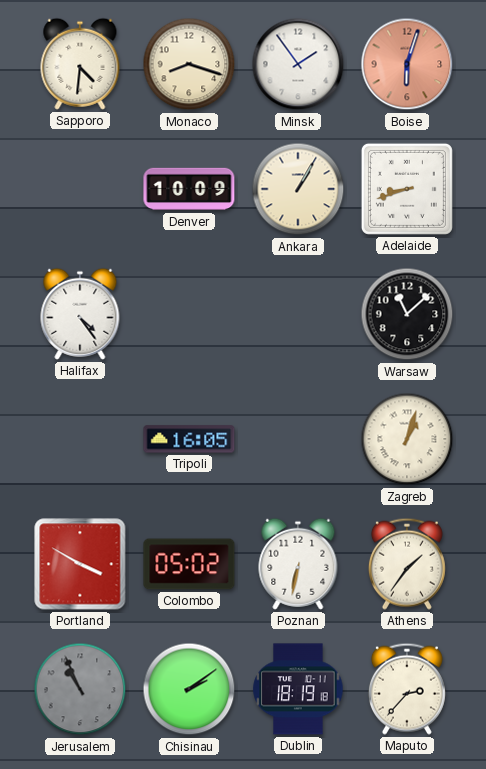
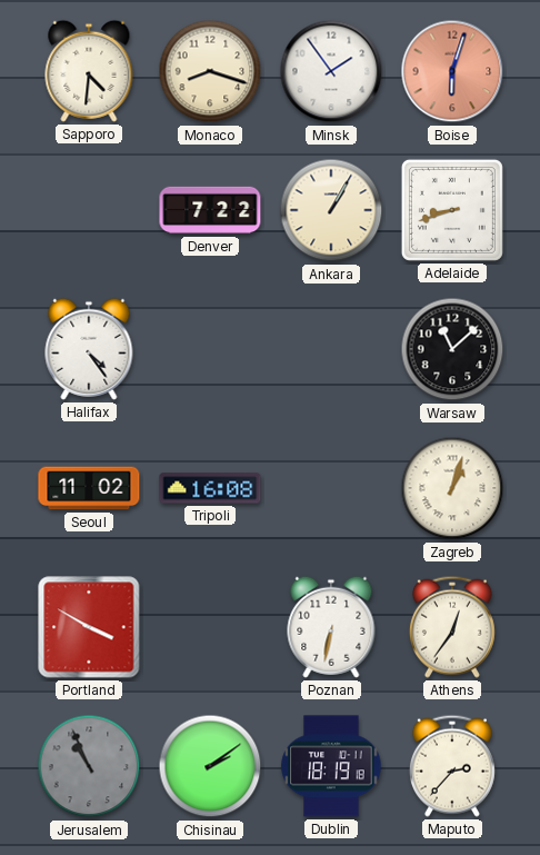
Denver: 10:09 -> 7:22 (210, 210)
Seoul: none -> 11:02 (89, 488)
Tripoli: 16:05 -> 16:08 (210, 488)
Colombo: 05:02 -> none (189, 564)
Athens: 1:36 -> 12:36 (452, 627)
